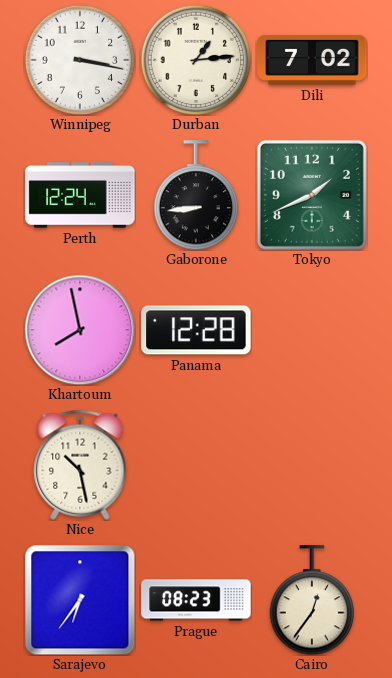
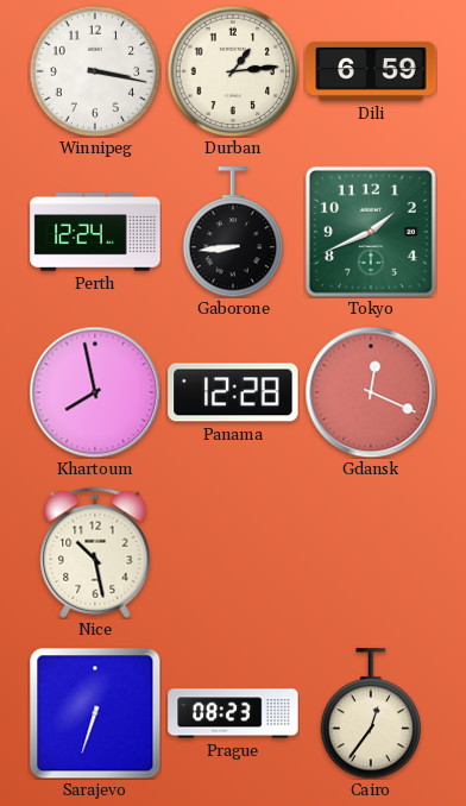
Dili: 7:02 -> 6:59 (371, 71)
Gdansk: none -> 12:19 (371, 392)
Sarajevo: 6:36 -> 6:33 (95, 713)
